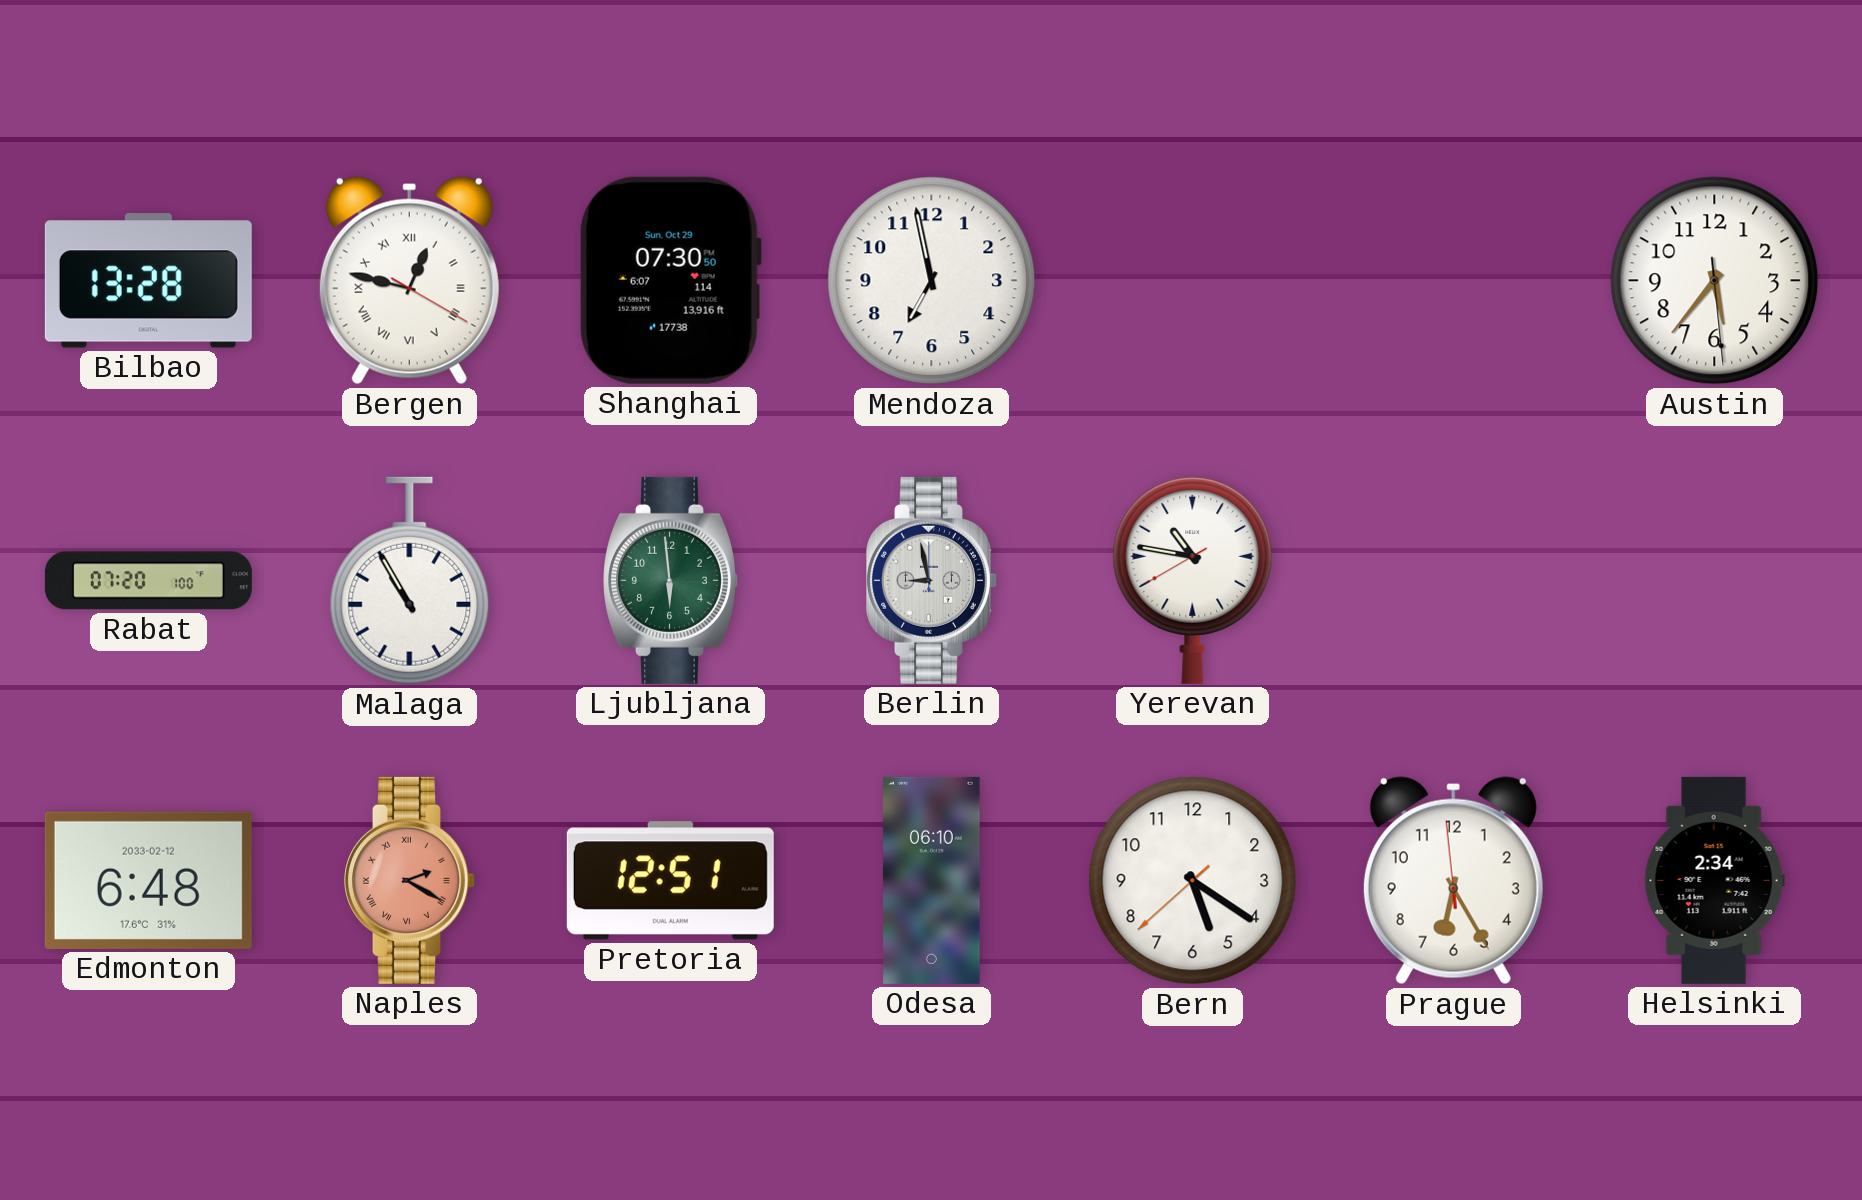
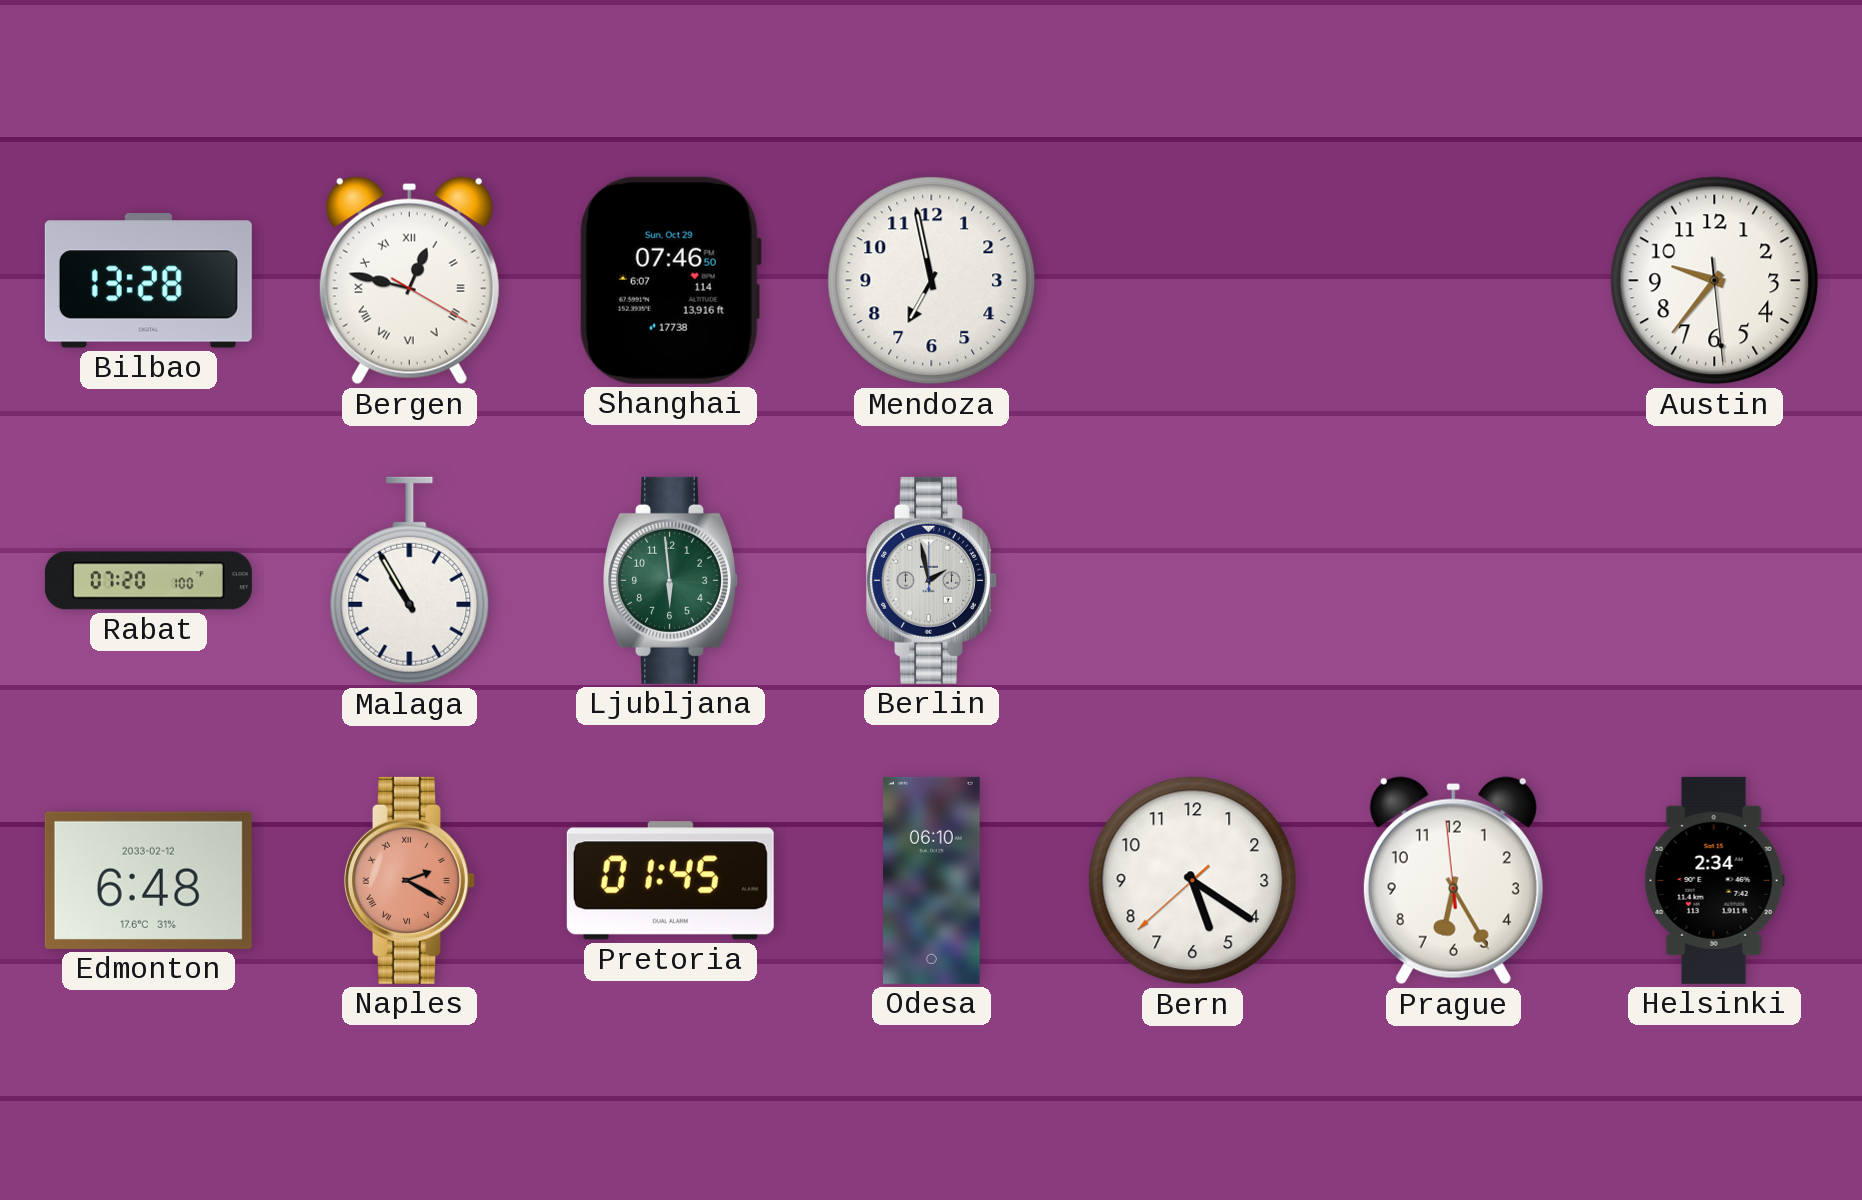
Shanghai: 07:30 -> 07:46 (670, 280)
Austin: 5:36 -> 9:36 (1715, 281)
Berlin: 8:58 -> 1:58 (932, 580)
Yerevan: 10:46 -> none (1193, 580)
Pretoria: 12:51 -> 01:45 (670, 881)
